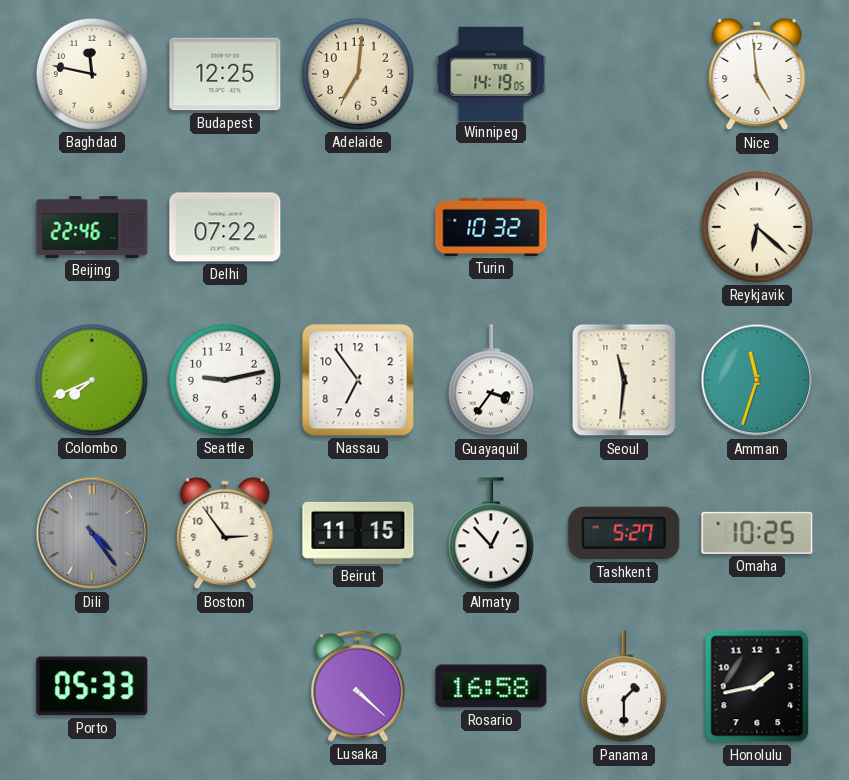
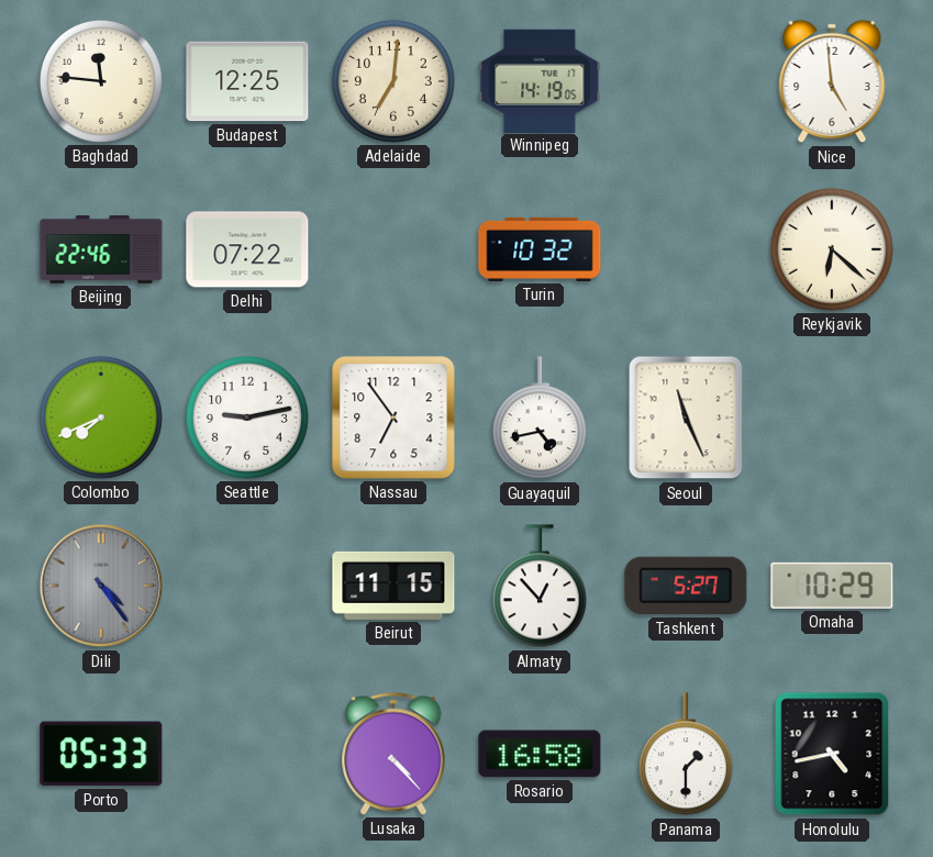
Baghdad: 11:47 -> 11:46 (101, 81)
Guayaquil: 3:36 -> 4:43 (540, 419)
Seoul: 11:31 -> 11:26 (686, 418)
Amman: 11:33 -> none (757, 380)
Boston: 2:54 -> none (225, 533)
Omaha: 10:25 -> 10:29 (832, 586)
Lusaka: 4:22 -> 4:23 (393, 754)
Honolulu: 1:43 -> 4:43 (832, 754)
